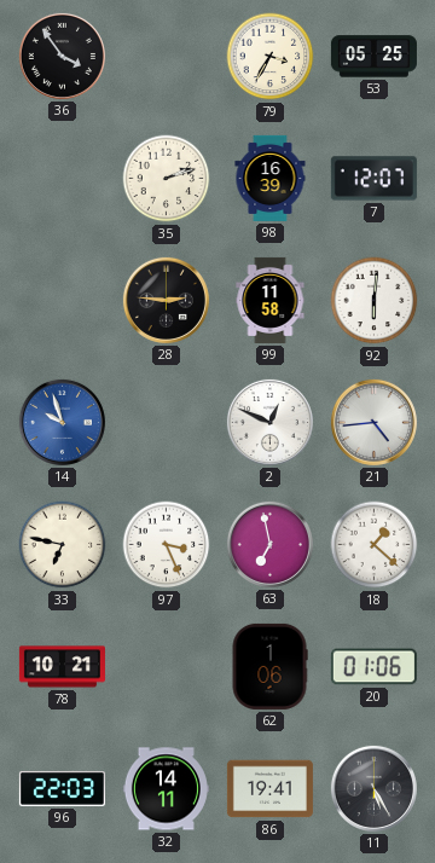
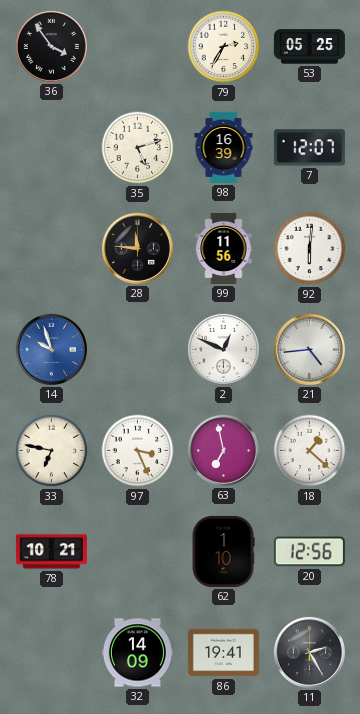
79: 3:35 -> 2:35 (224, 47)
35: 2:12 -> 5:12 (138, 148)
28: 2:46 -> 11:46 (137, 248)
99: 11:58 -> 11:56 (224, 248)
62: 1:06 -> 1:10 (223, 551)
20: 01:06 -> 12:56 (309, 552)
96: 22:03 -> none (62, 788)
32: 14:11 -> 14:09 (137, 653)
11: 5:25 -> 2:25 (309, 652)
